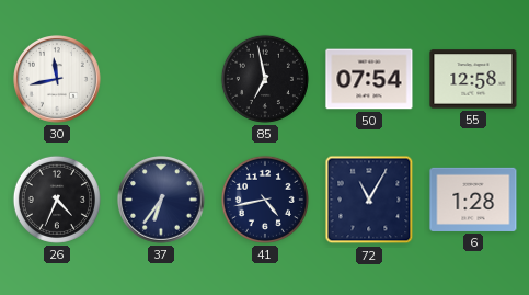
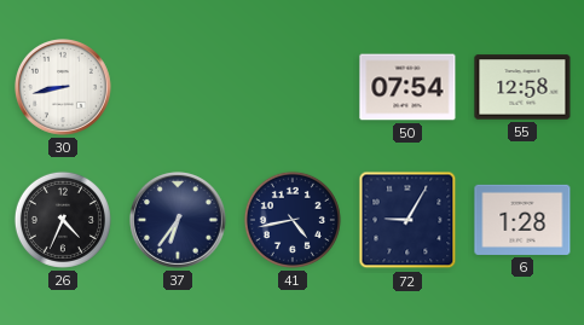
30: 11:43 -> 8:43 (64, 88)
85: 6:58 -> none (265, 79)
72: 11:05 -> 9:05 (407, 220)
